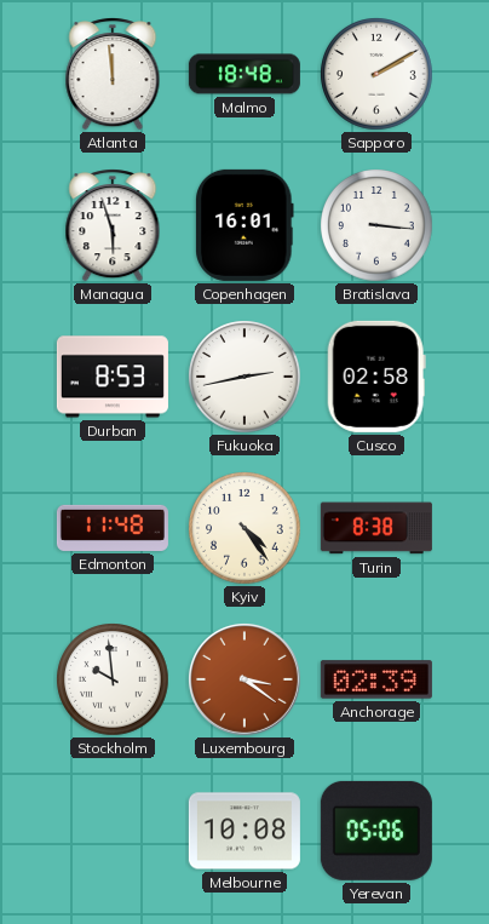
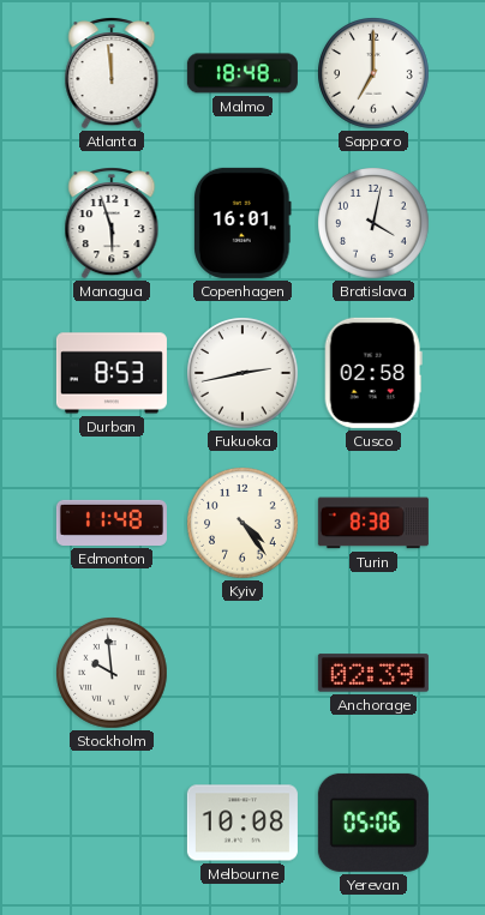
Sapporo: 2:10 -> 7:00 (373, 73)
Bratislava: 3:16 -> 4:02 (373, 223)
Luxembourg: 3:21 -> none (244, 679)
